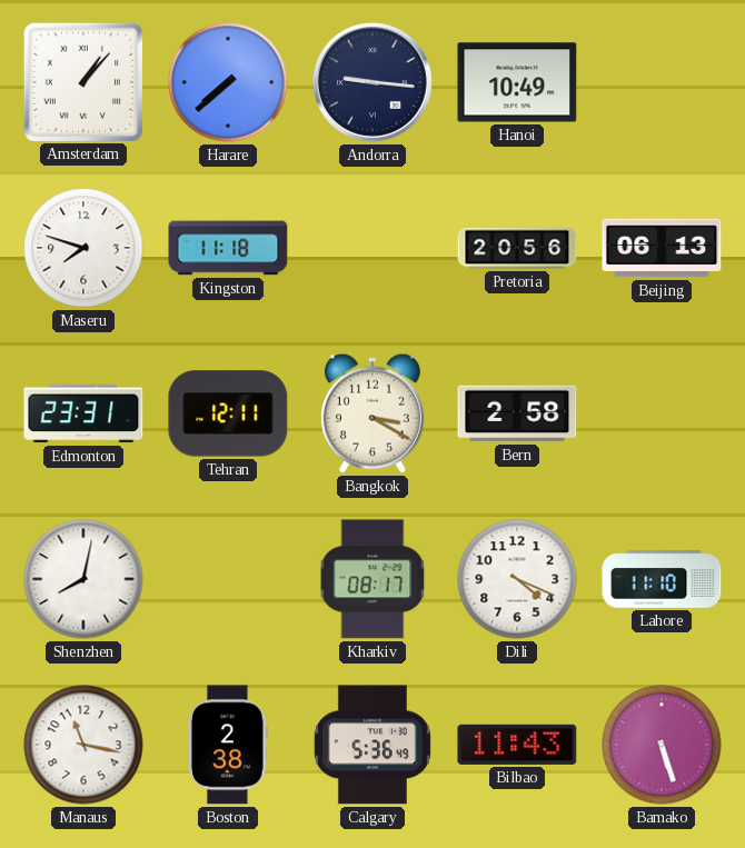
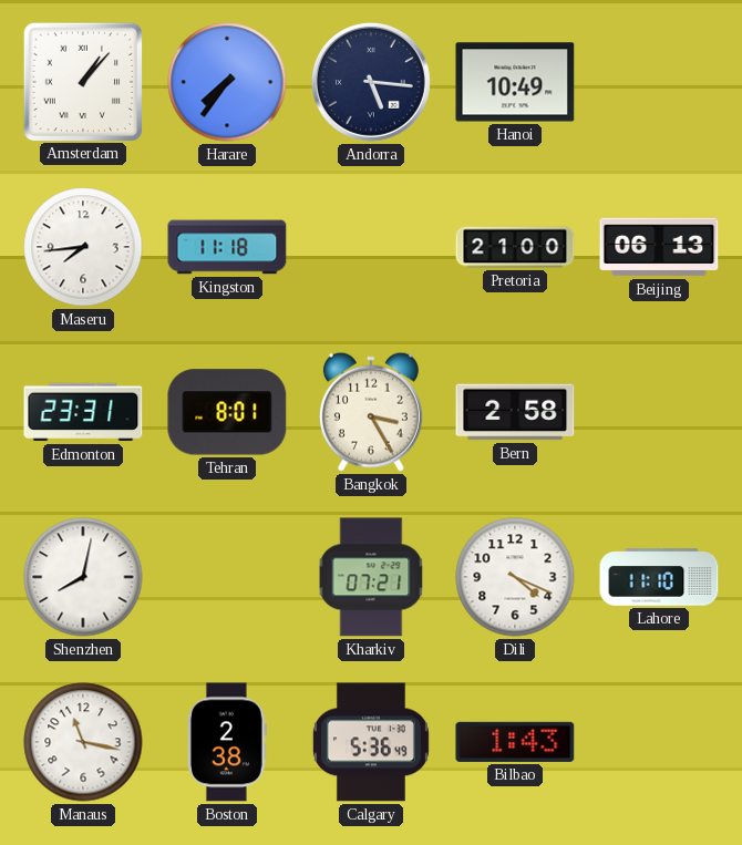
Harare: 7:38 -> 7:36 (227, 82)
Andorra: 9:16 -> 5:16 (371, 82)
Maseru: 7:48 -> 7:44 (83, 247)
Pretoria: 20:56 -> 21:00 (515, 247)
Tehran: 12:11 -> 8:01 (227, 412)
Bangkok: 3:20 -> 3:25 (371, 412)
Kharkiv: 08:17 -> 07:21 (371, 577)
Bilbao: 11:43 -> 1:43 (515, 742)
Bamako: 5:27 -> none (662, 745)
